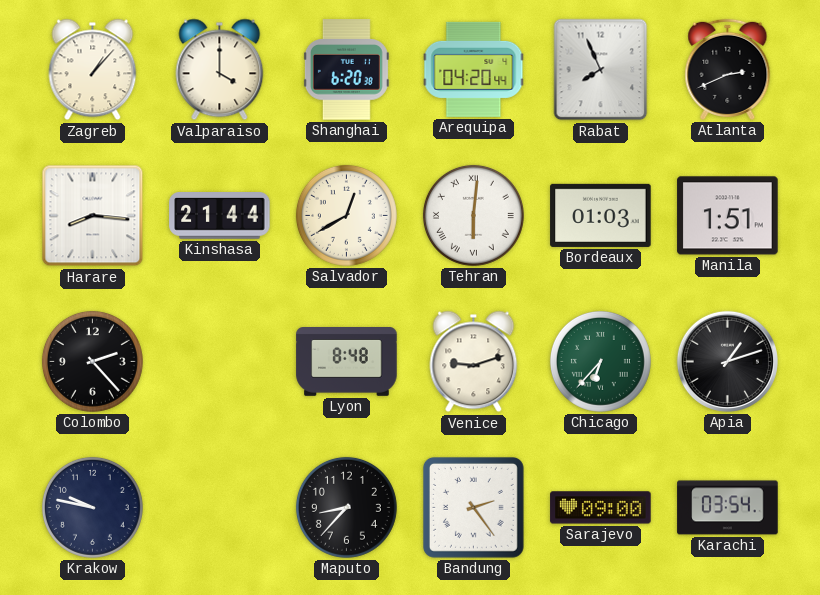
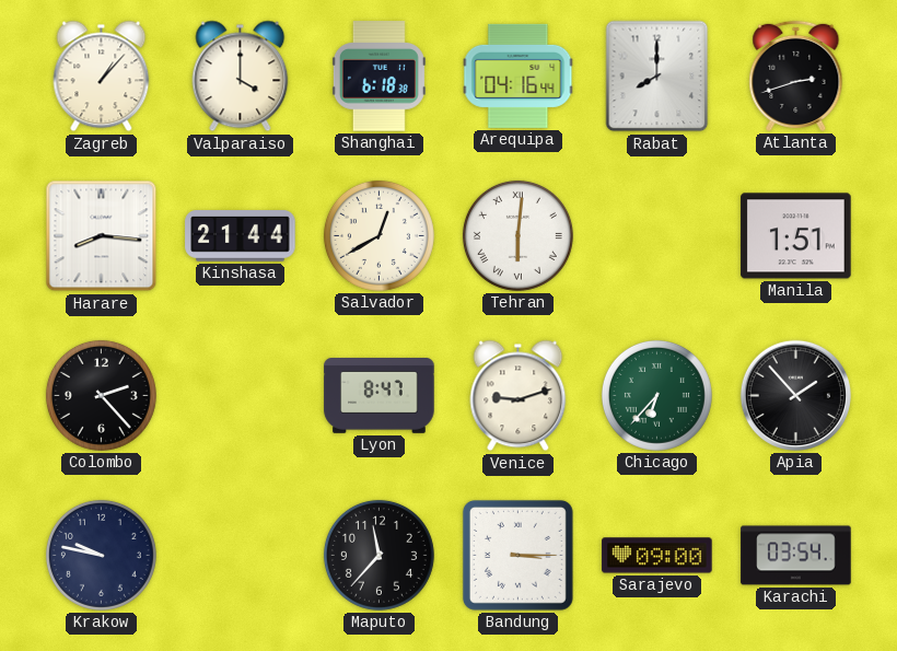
Shanghai: 6:20 -> 6:18 (378, 77)
Arequipa: 04:20 -> 04:16 (519, 75)
Rabat: 7:56 -> 8:00 (657, 77)
Atlanta: 2:41 -> 2:42 (796, 75)
Bordeaux: 01:03 -> none (601, 215)
Lyon: 8:48 -> 8:47 (380, 396)
Apia: 1:12 -> 1:53 (795, 395)
Maputo: 8:37 -> 11:37 (378, 555)
Bandung: 2:24 -> 3:15 (517, 555)
